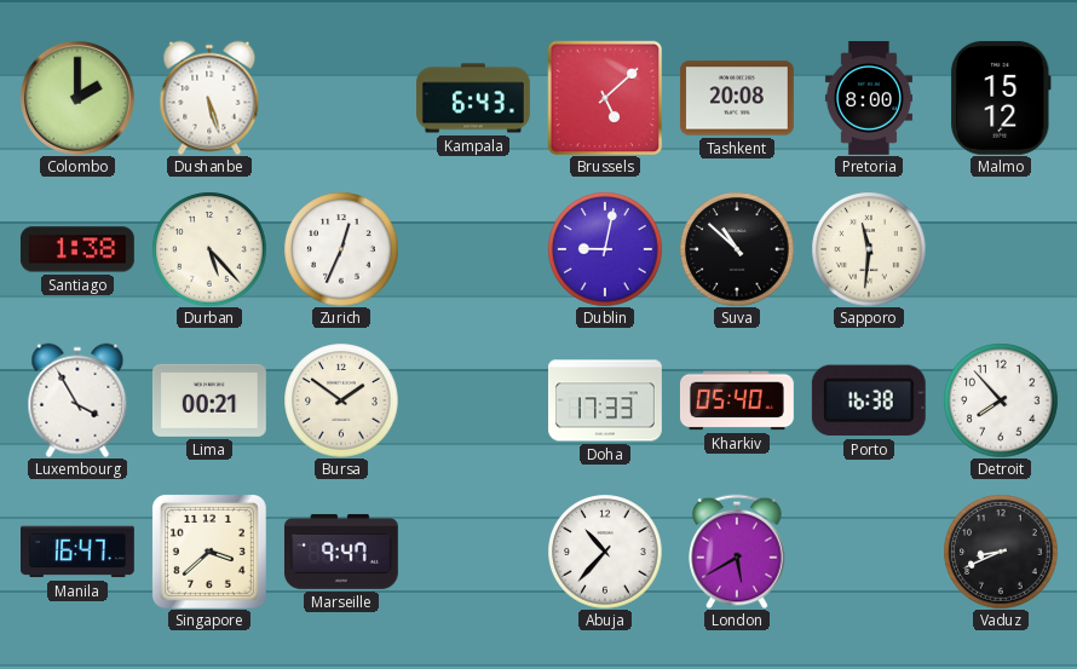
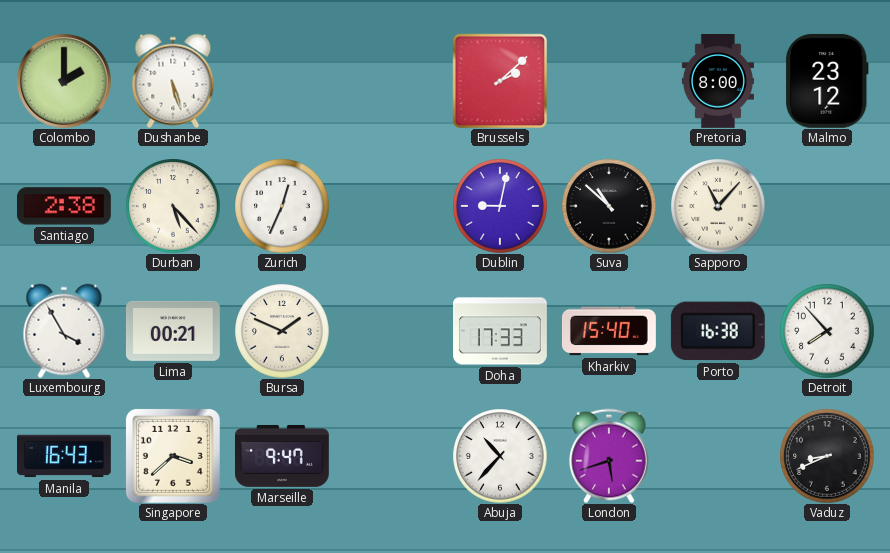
Kampala: 6:43 -> none (474, 98)
Brussels: 5:08 -> 2:08 (500, 81)
Tashkent: 20:08 -> none (737, 98)
Malmo: 15:12 -> 23:12 (828, 81)
Santiago: 1:38 -> 2:38 (64, 206)
Sapporo: 11:31 -> 11:07 (718, 206)
Bursa: 1:51 -> 1:49 (282, 331)
Kharkiv: 05:40 -> 15:40 (609, 331)
Manila: 16:47 -> 16:43 (65, 456)
London: 5:40 -> 5:42 (609, 456)
